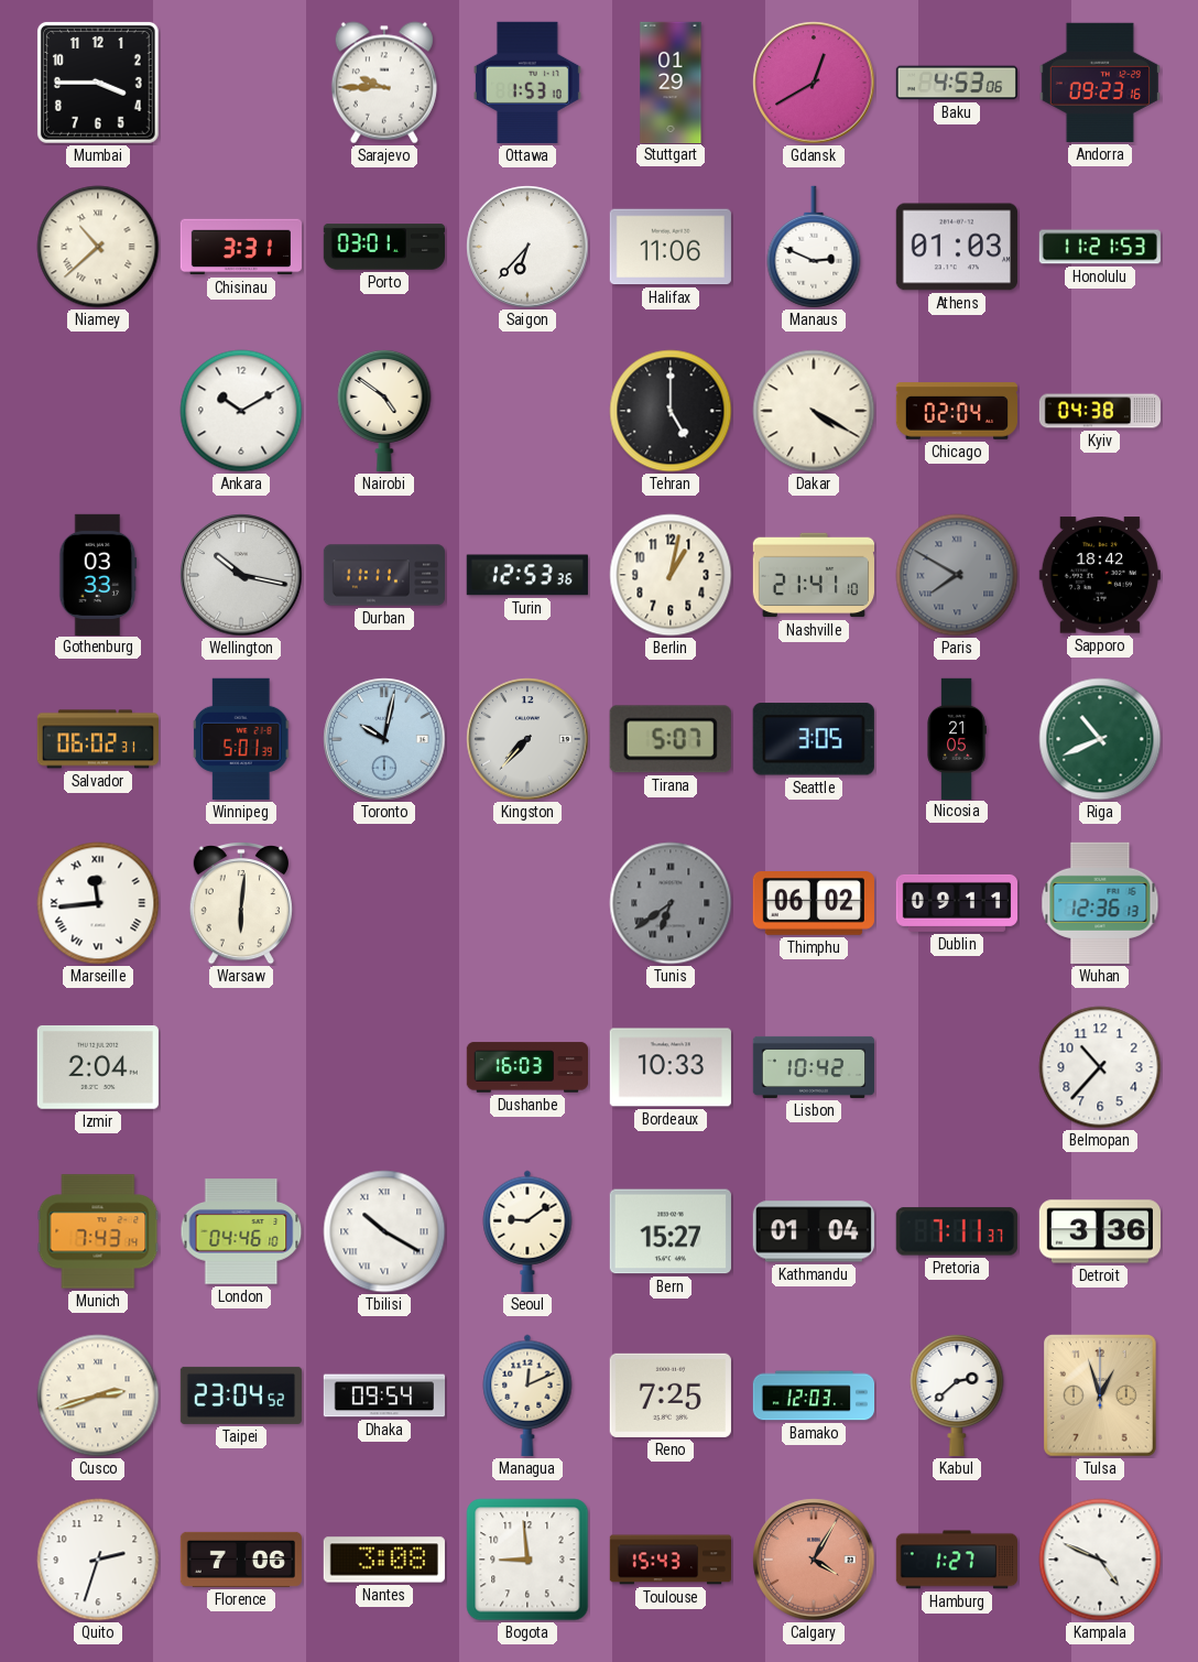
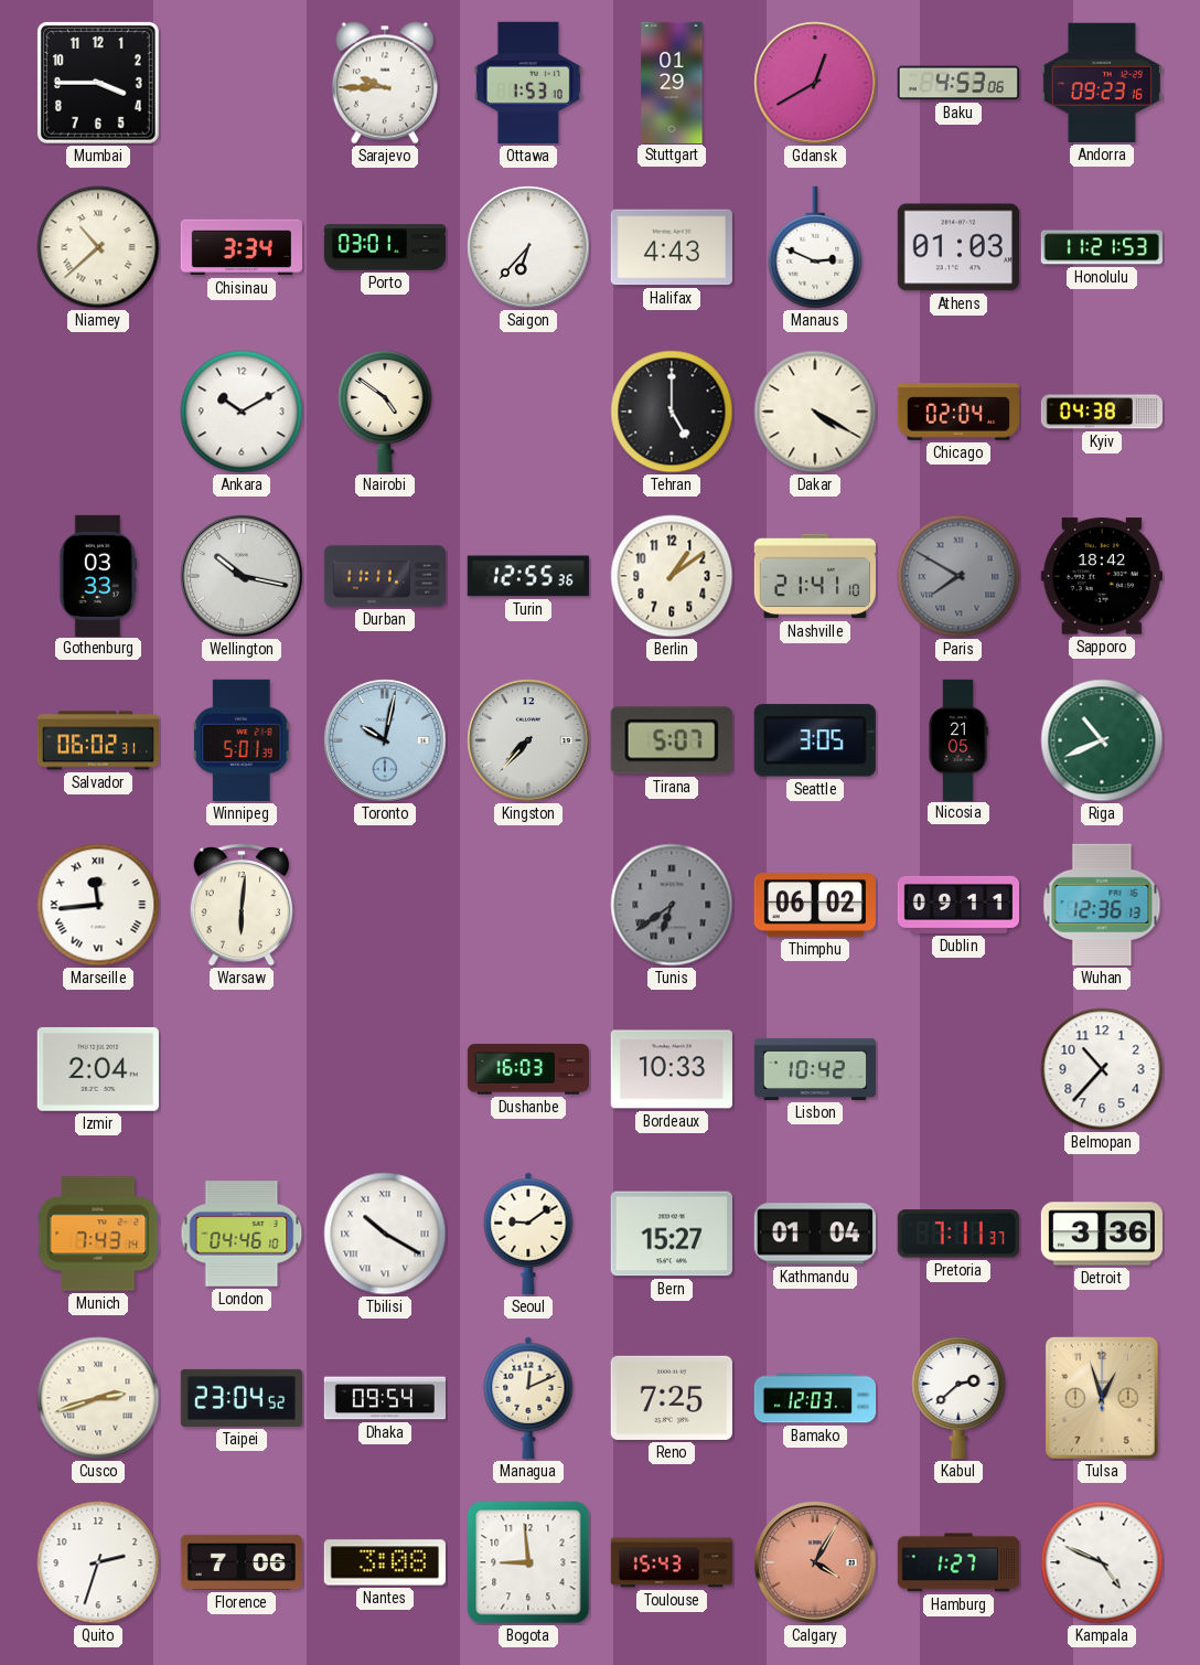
Chisinau: 3:31 -> 3:34 (240, 247)
Halifax: 11:06 -> 4:43 (672, 247)
Turin: 12:53 -> 12:55 (528, 576)
Berlin: 1:02 -> 1:09 (672, 576)
